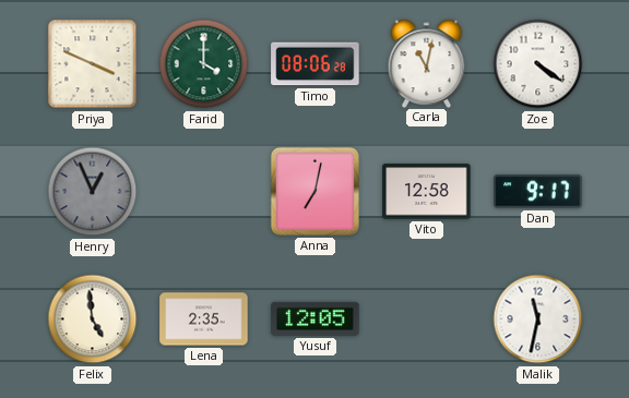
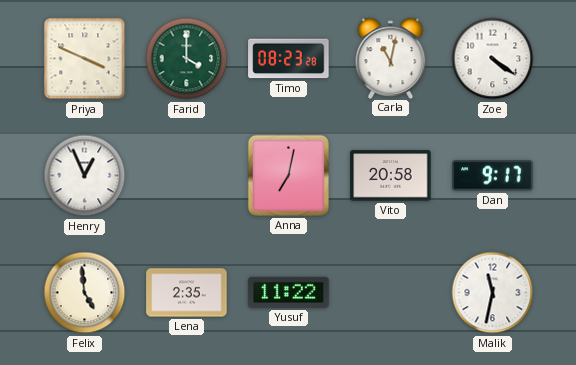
Timo: 08:06 -> 08:23 (289, 59)
Henry dial: grey -> white (85, 176)
Vito: 12:58 -> 20:58 (391, 176)
Yusuf: 12:05 -> 11:22 (289, 292)
